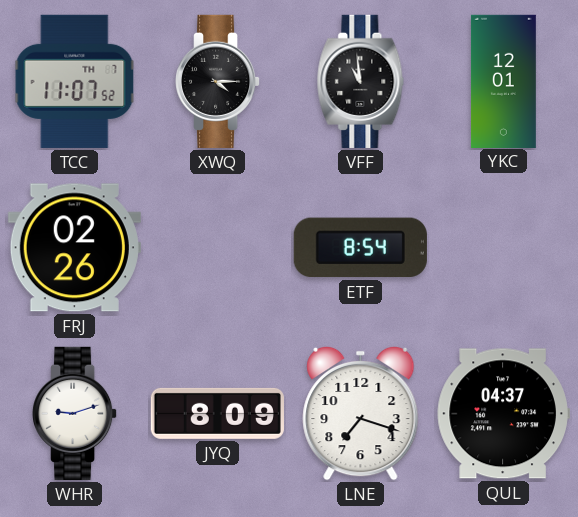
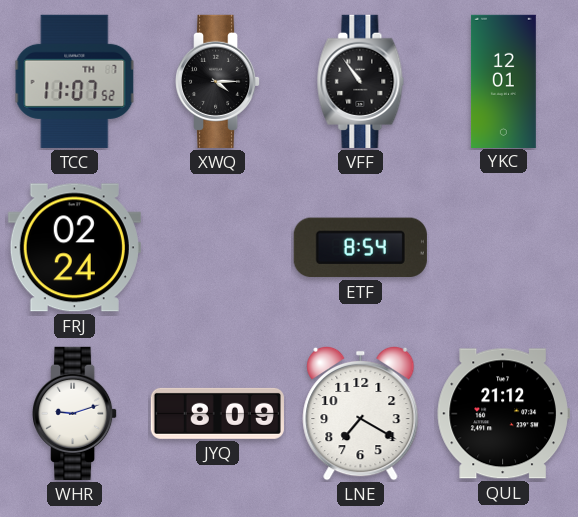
VFF: 10:59 -> 10:54 (361, 81)
FRJ: 02:26 -> 02:24 (74, 248)
LNE: 7:18 -> 7:20 (361, 413)
QUL: 04:37 -> 21:12 (503, 414)
